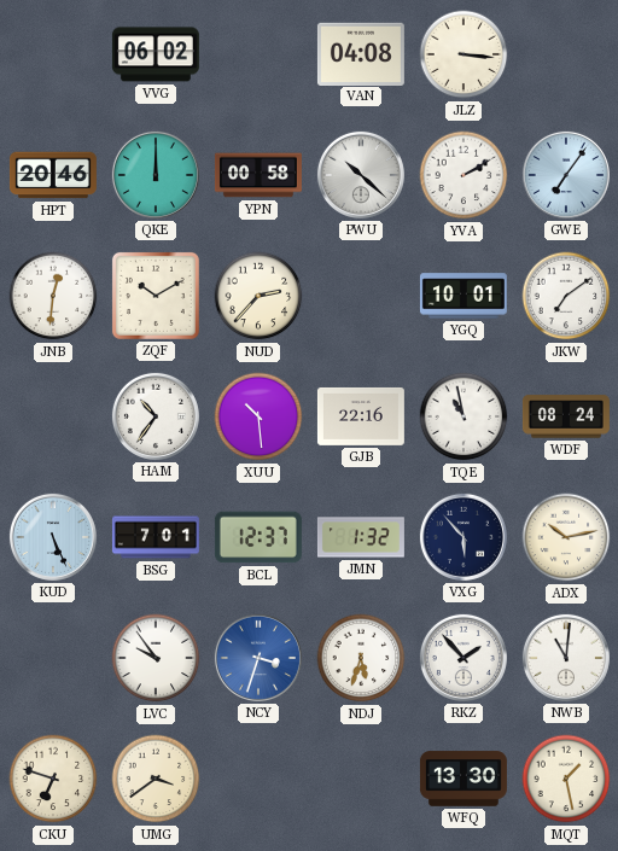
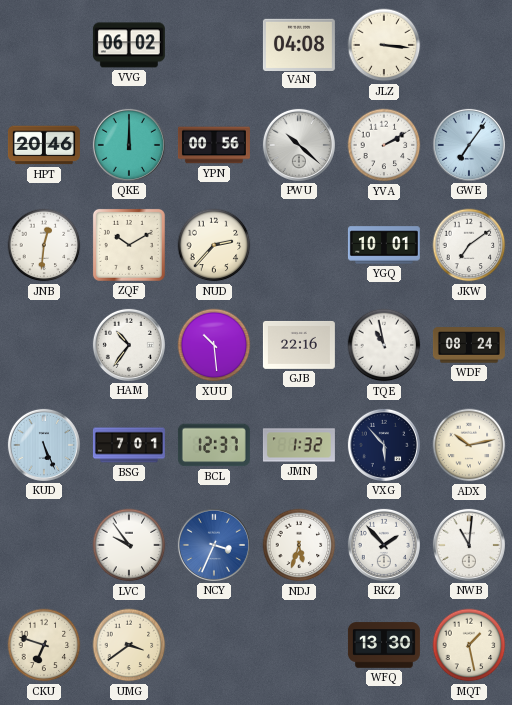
YPN: 00:58 -> 00:56 (214, 145)
NCY: 3:33 -> 3:34 (214, 545)
